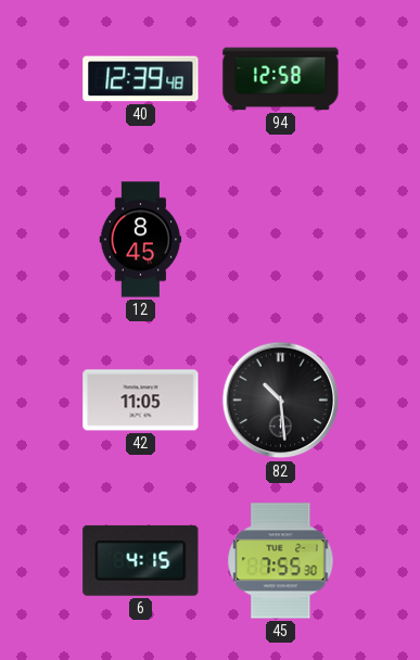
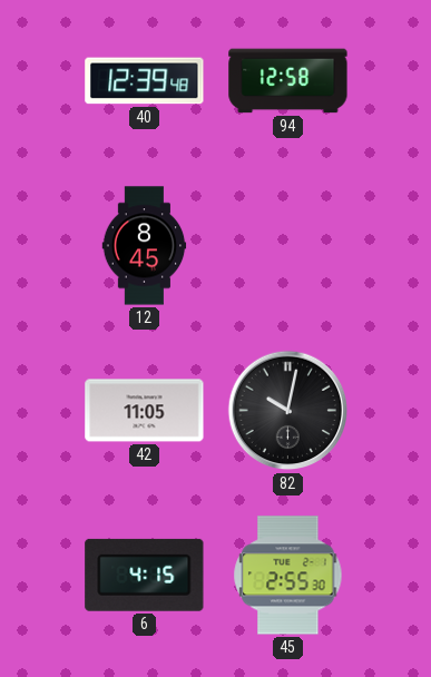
82: 10:29 -> 10:02 (288, 411)
45: 7:55 -> 2:55 (288, 576)
